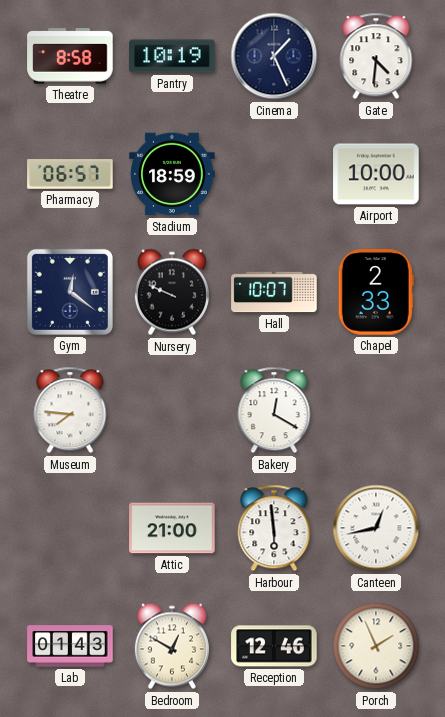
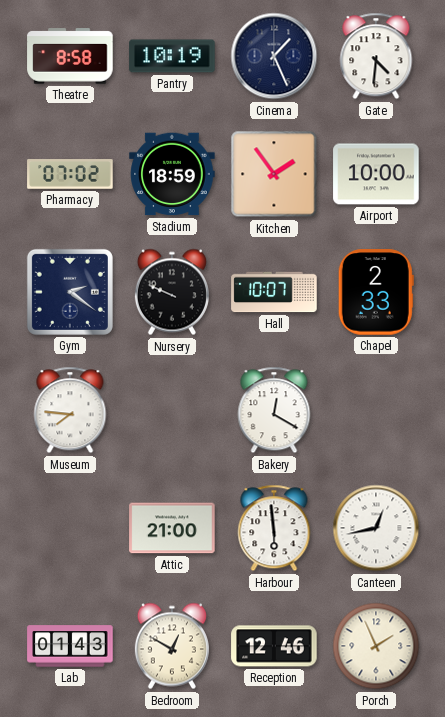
Pharmacy: 06:57 -> 07:02 (70, 174)
Kitchen: none -> 1:54 (274, 174)
Gym: 12:21 -> 2:21 (70, 292)
